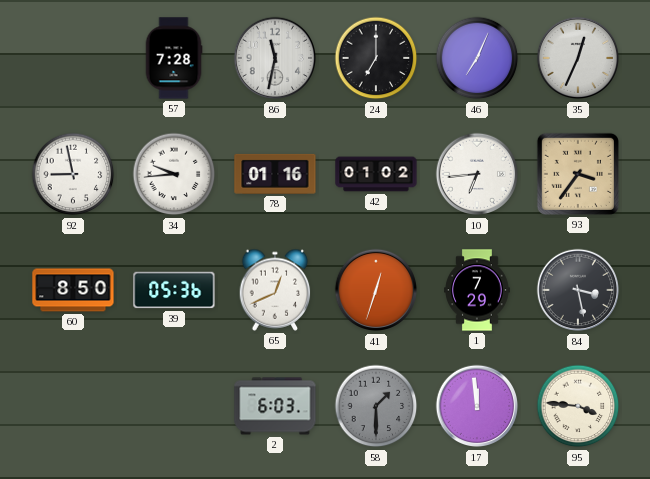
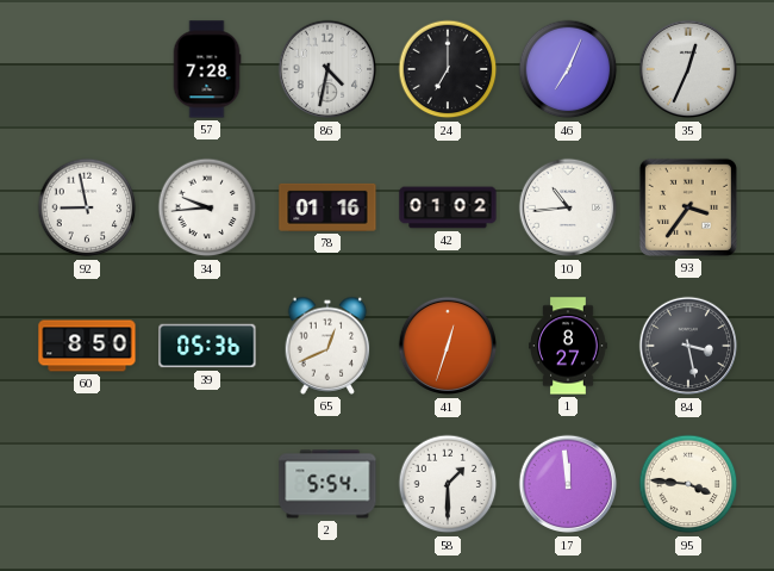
86: 11:32 -> 4:32 (327, 69)
10: 6:44 -> 10:44 (568, 207)
1: 7:29 -> 8:27 (568, 346)
2: 6:03 -> 5:54 (327, 484)
58 dial: grey -> white (448, 484)
